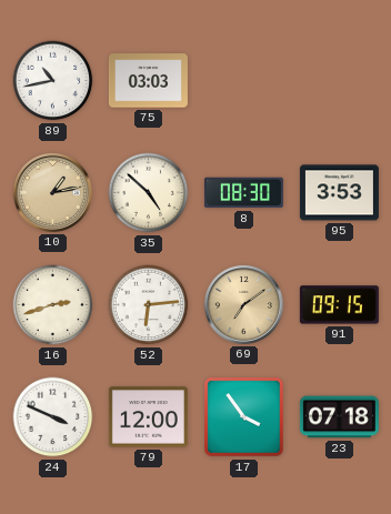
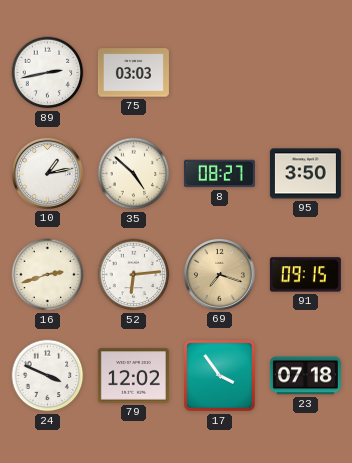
89: 10:43 -> 2:43 (48, 73)
10 dial: champagne -> white (47, 173)
8: 08:30 -> 08:27 (219, 174)
95: 3:53 -> 3:50 (305, 174)
69: 7:09 -> 7:18 (219, 274)
79: 12:00 -> 12:02 (133, 376)
